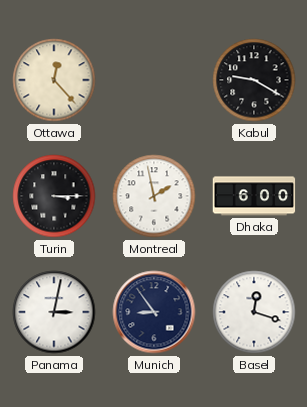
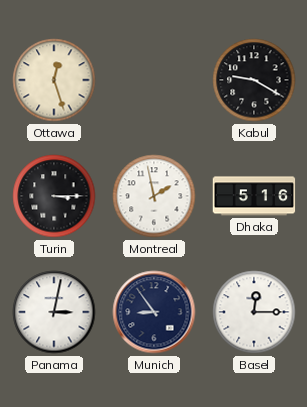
Ottawa: 12:23 -> 12:27 (54, 80)
Dhaka: 6:00 -> 5:16 (254, 196)
Basel: 12:18 -> 12:15 (254, 312)
